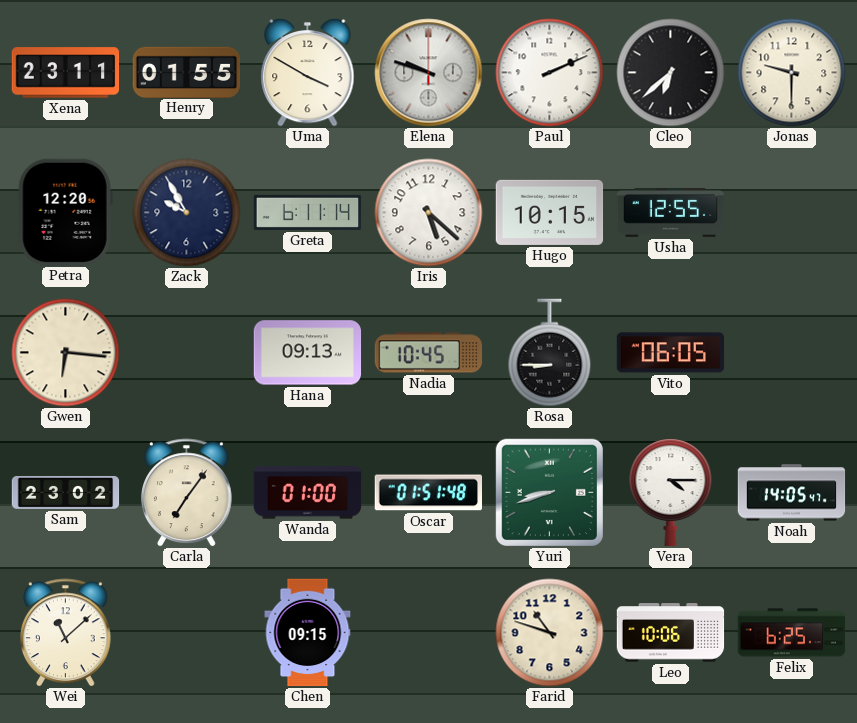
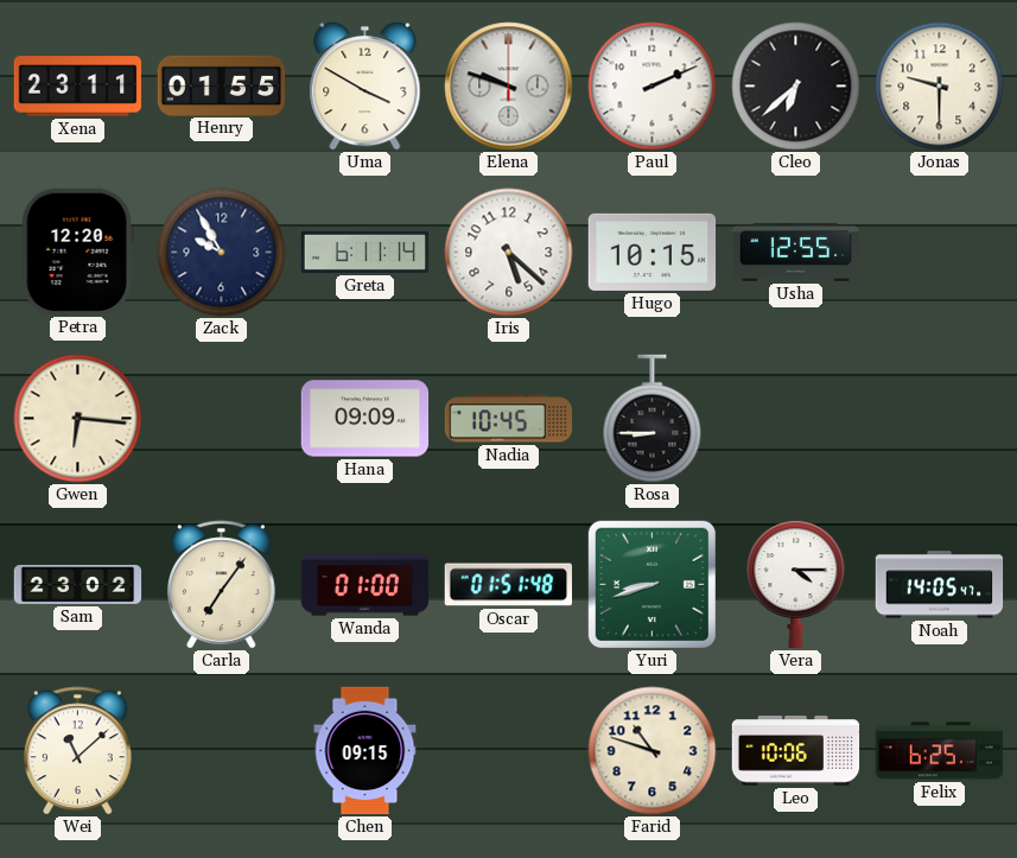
Hana: 09:13 -> 09:09 (366, 419)
Vito: 06:05 -> none (671, 353)
